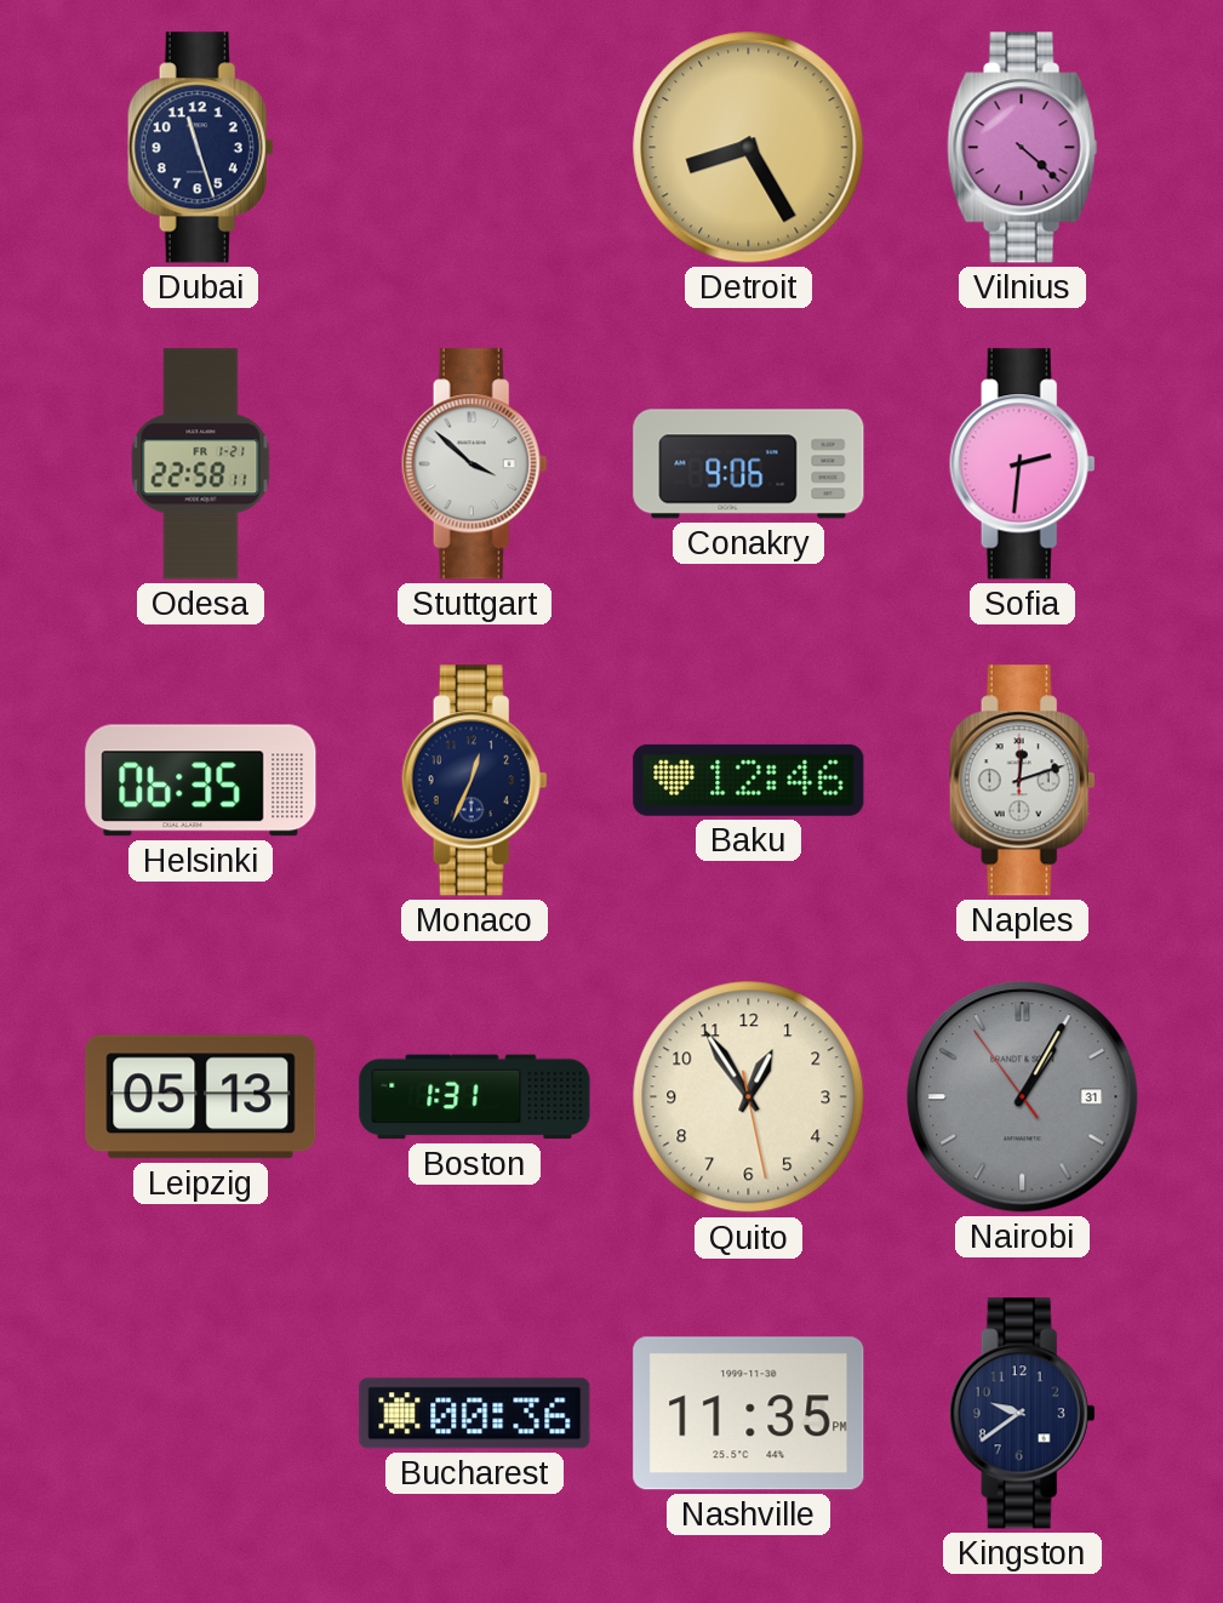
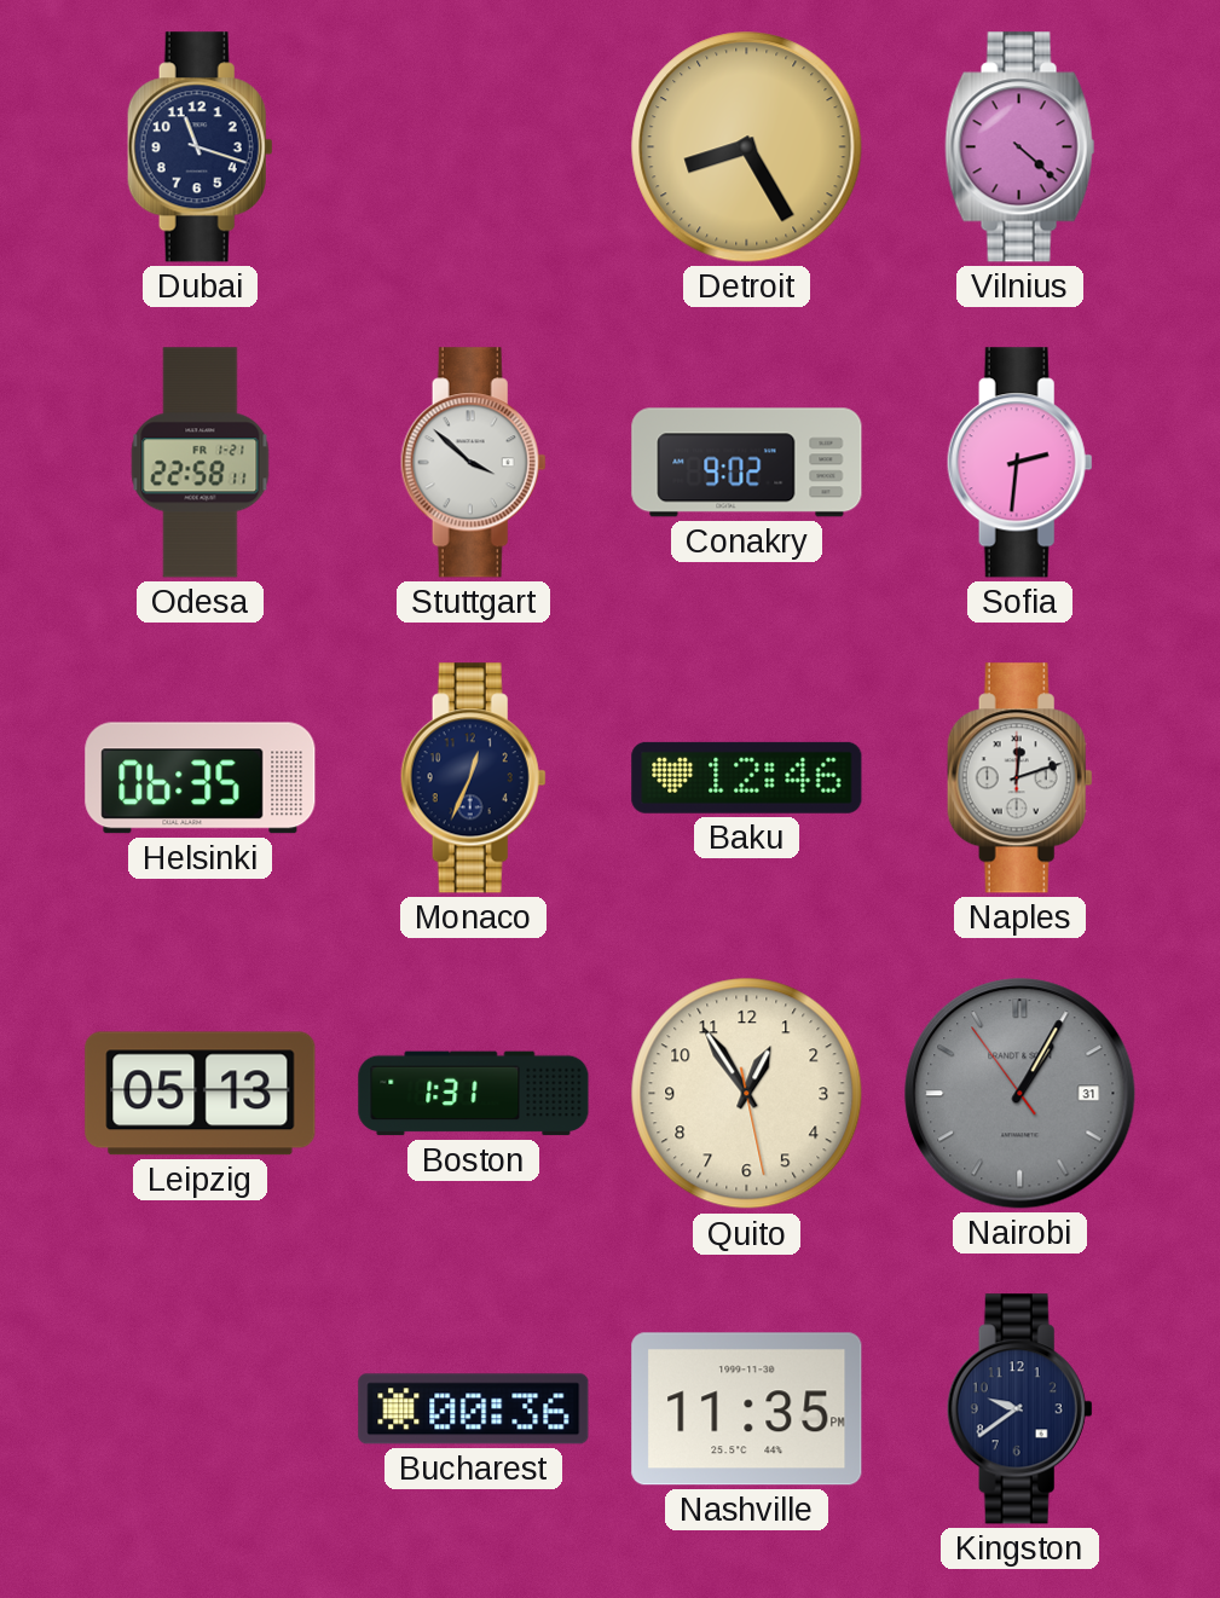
Dubai: 11:27 -> 11:18 (200, 147)
Conakry: 9:06 -> 9:02 (747, 463)
